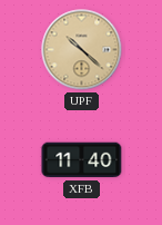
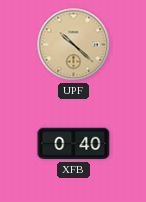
XFB: 11:40 -> 0:40 (74, 144)
